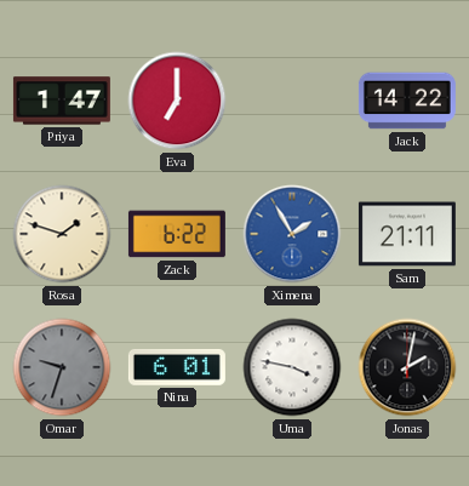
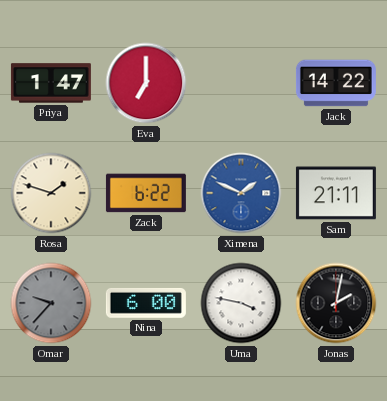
Ximena: 1:55 -> 1:49 (241, 193)
Omar: 9:33 -> 9:37 (51, 303)
Nina: 6:01 -> 6:00 (146, 303)
